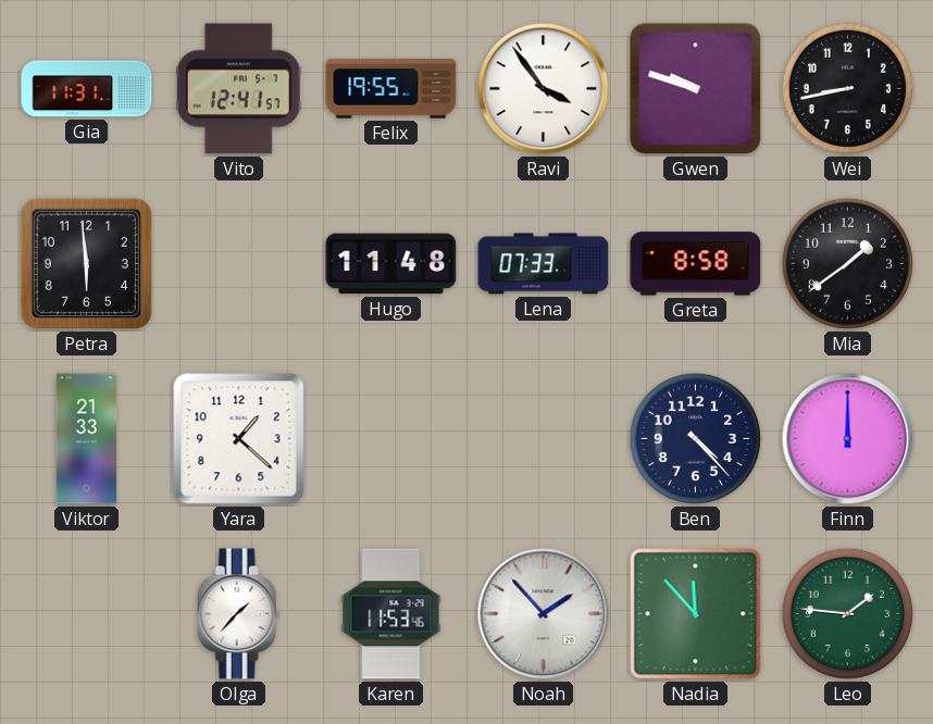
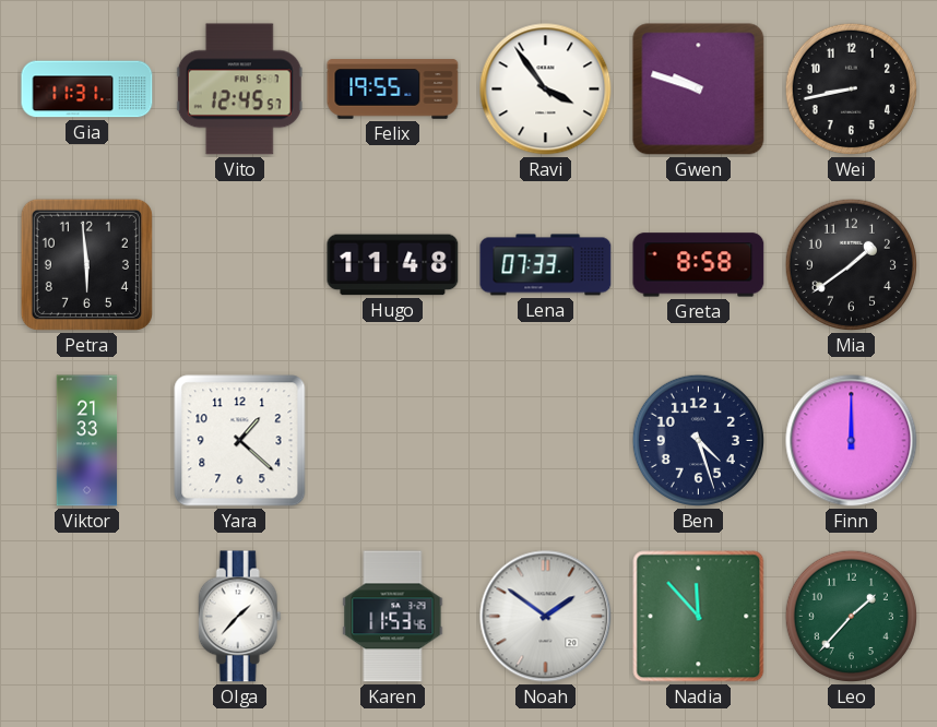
Vito: 12:41 -> 12:45 (239, 90)
Ben: 4:23 -> 4:27 (698, 440)
Noah: 1:53 -> 1:51 (546, 617)
Leo: 1:46 -> 1:37 (851, 616)
